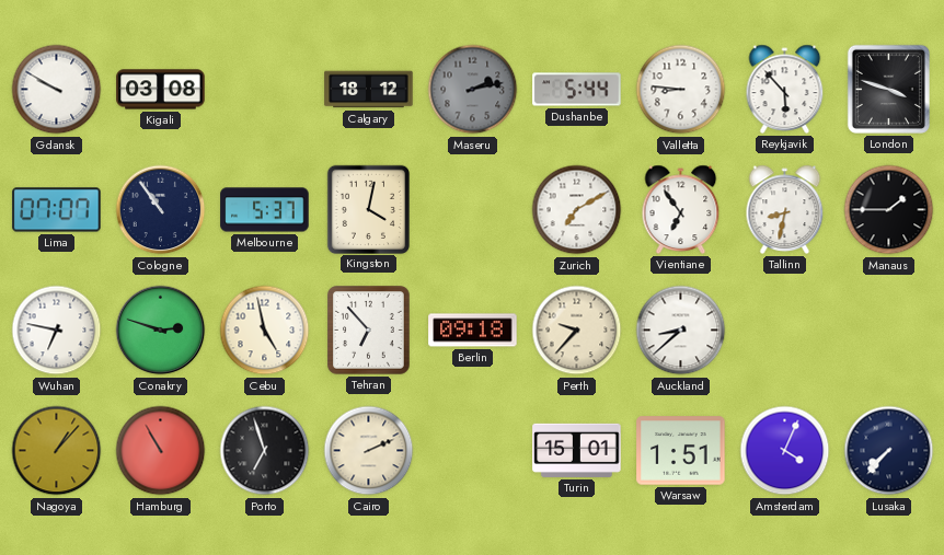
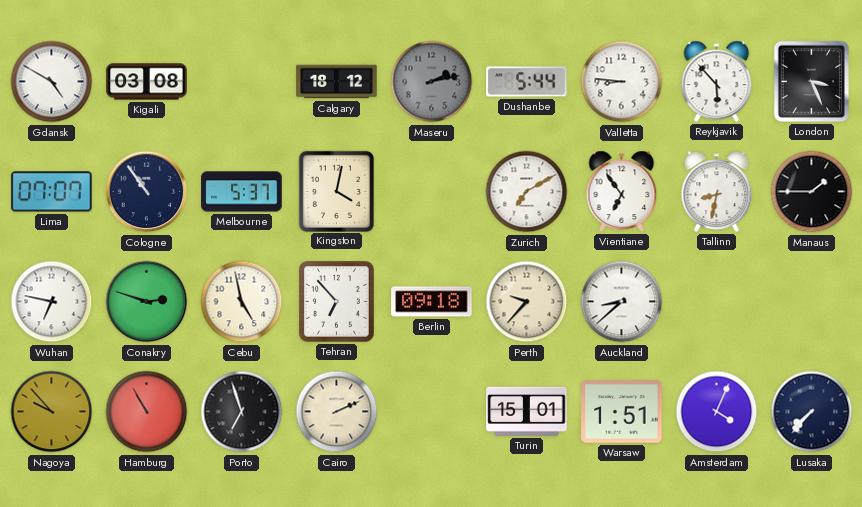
Gdansk: 9:50 -> 4:50 (52, 82)
London: 3:48 -> 3:26 (811, 81)
Nagoya: 1:07 -> 9:53 (52, 412)
